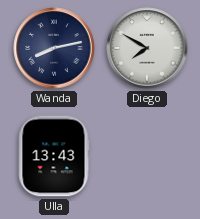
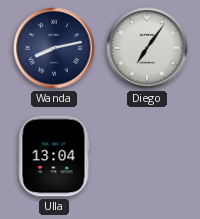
Diego: 7:50 -> 7:06 (147, 48)
Ulla: 13:43 -> 13:04 (54, 156)
